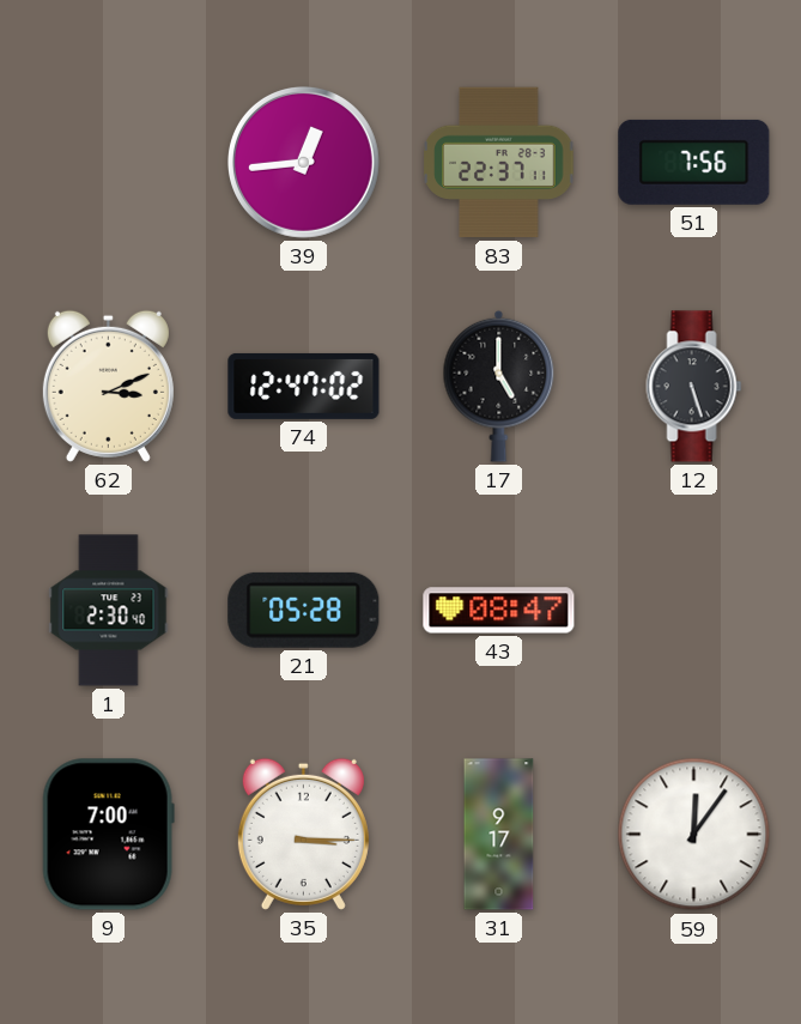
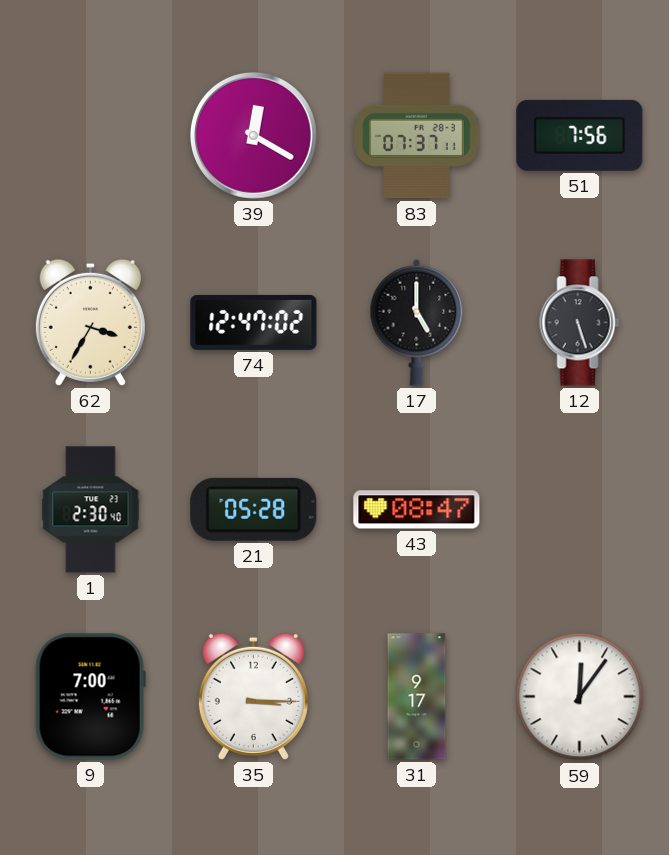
39: 12:44 -> 12:20 (253, 135)
83: 22:37 -> 07:37 (417, 136)
62: 3:11 -> 3:35 (90, 322)
